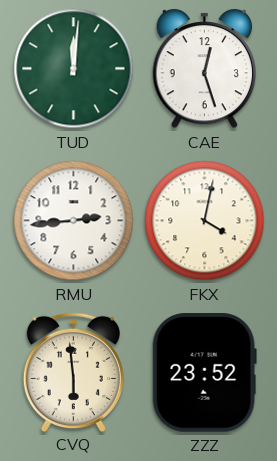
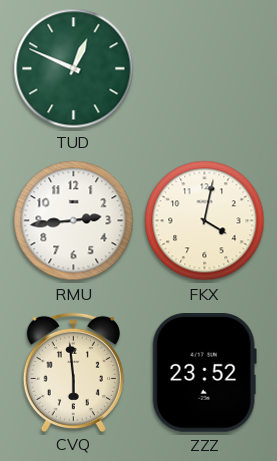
TUD: 12:01 -> 12:49 (74, 69)
CAE: 12:27 -> none (204, 69)
